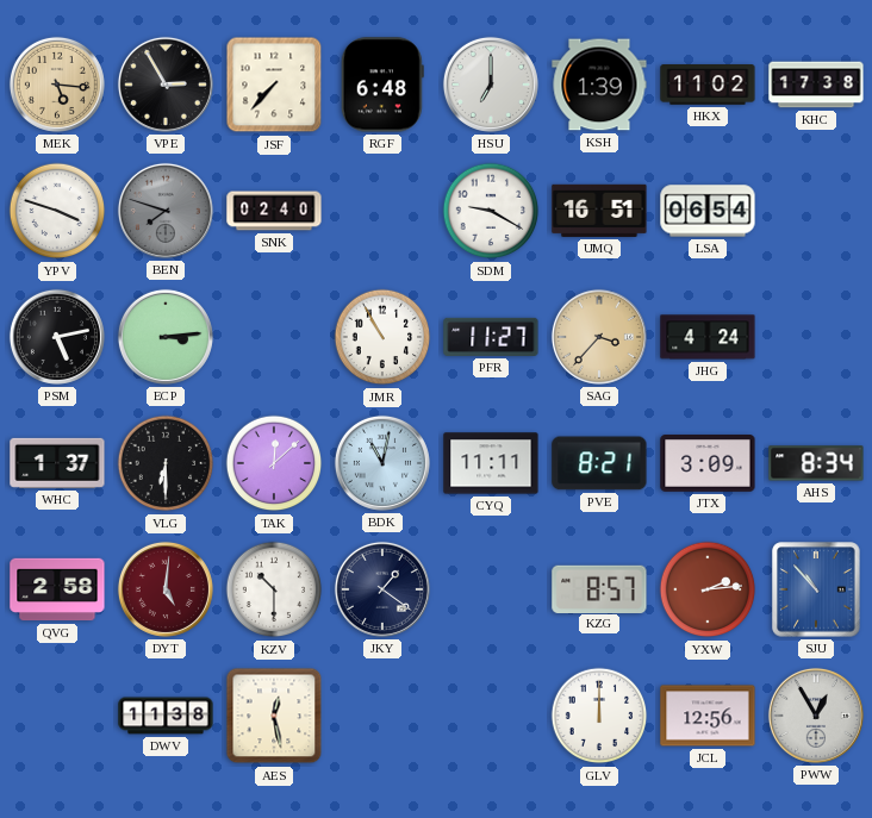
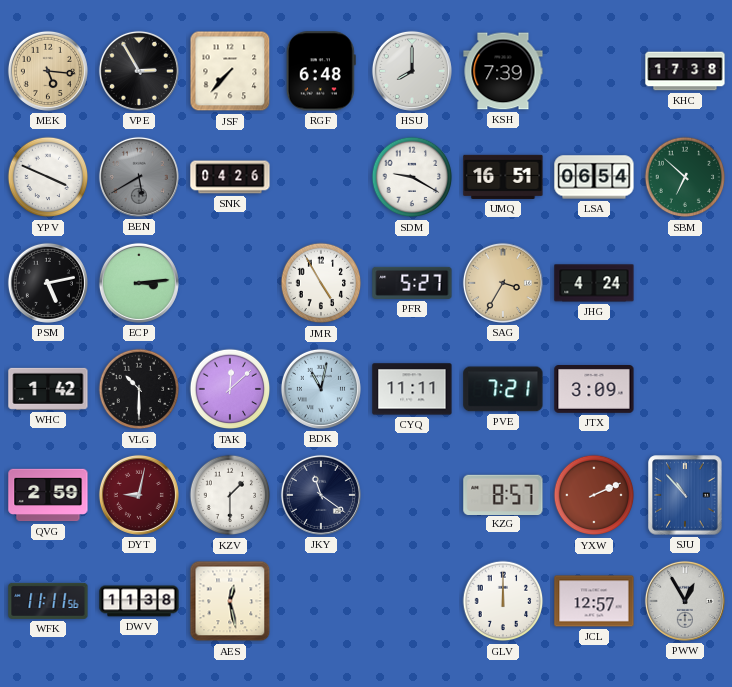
HSU: 7:00 -> 8:00 (412, 71)
KSH: 1:39 -> 7:39 (503, 71)
HKX: 11:02 -> none (708, 85)
YPV: 3:48 -> 3:49 (48, 177)
BEN: 7:48 -> 5:40 (139, 177)
SNK: 02:40 -> 04:26 (230, 177)
SBM: none -> 6:52 (685, 177)
JMR: 10:55 -> 4:55 (321, 283)
PFR: 11:27 -> 5:27 (412, 283)
SAG: 3:37 -> 3:35 (503, 283)
WHC: 1:37 -> 1:42 (48, 389)
VLG: 6:30 -> 10:30 (139, 389)
PVE: 8:21 -> 7:21 (503, 389)
AHS: 8:34 -> none (816, 463)
QVG: 2:58 -> 2:59 (48, 495)
DYT: 5:01 -> 9:02 (139, 495)
KZV: 10:30 -> 1:30 (230, 495)
JKY: 1:21 -> 11:21 (321, 495)
YXW: 2:14 -> 2:11 (594, 495)
WFK: none -> 11:11 (48, 601)
JCL: 12:56 -> 12:57 (594, 601)
